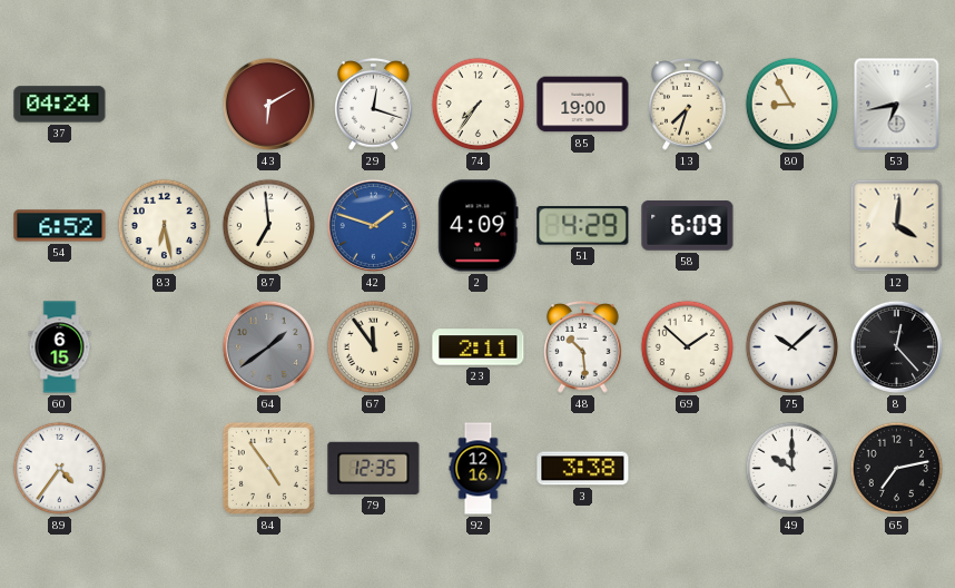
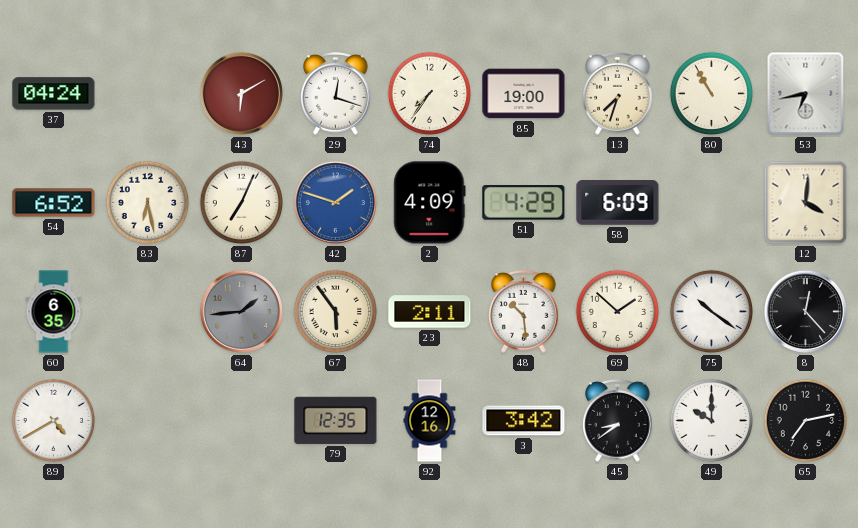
80: 8:55 -> 10:55 (712, 94)
87: 6:59 -> 7:04 (242, 203)
60: 6:15 -> 6:35 (54, 312)
64: 1:39 -> 1:44 (241, 311)
67: 11:54 -> 5:54 (336, 312)
75: 10:08 -> 10:21 (712, 312)
89: 4:36 -> 4:40 (54, 421)
84: 4:54 -> none (268, 468)
3: 3:38 -> 3:42 (524, 421)
45: none -> 8:39 (618, 421)
